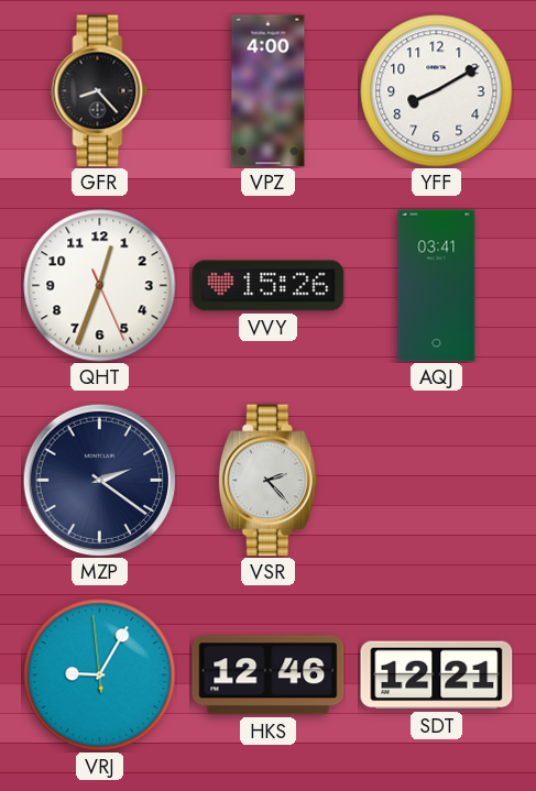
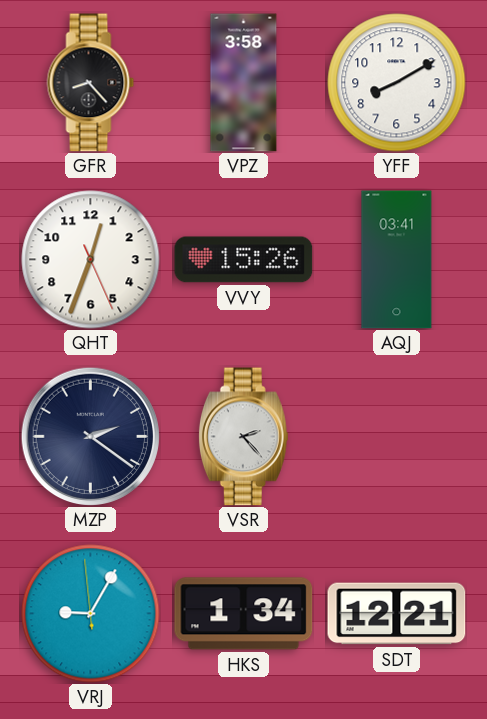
VPZ: 4:00 -> 3:58 (244, 83)
HKS: 12:46 -> 1:34 (244, 614)
